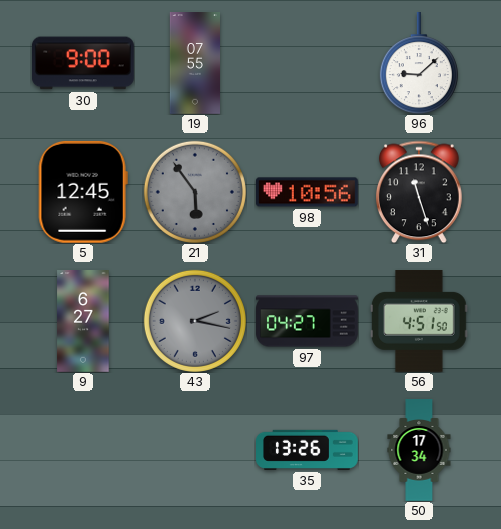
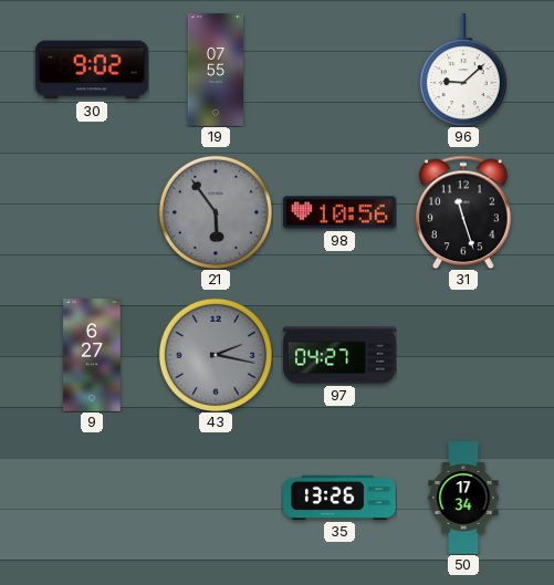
30: 9:00 -> 9:02 (92, 70)
5: 12:45 -> none (83, 192)
56: 4:51 -> none (419, 322)
